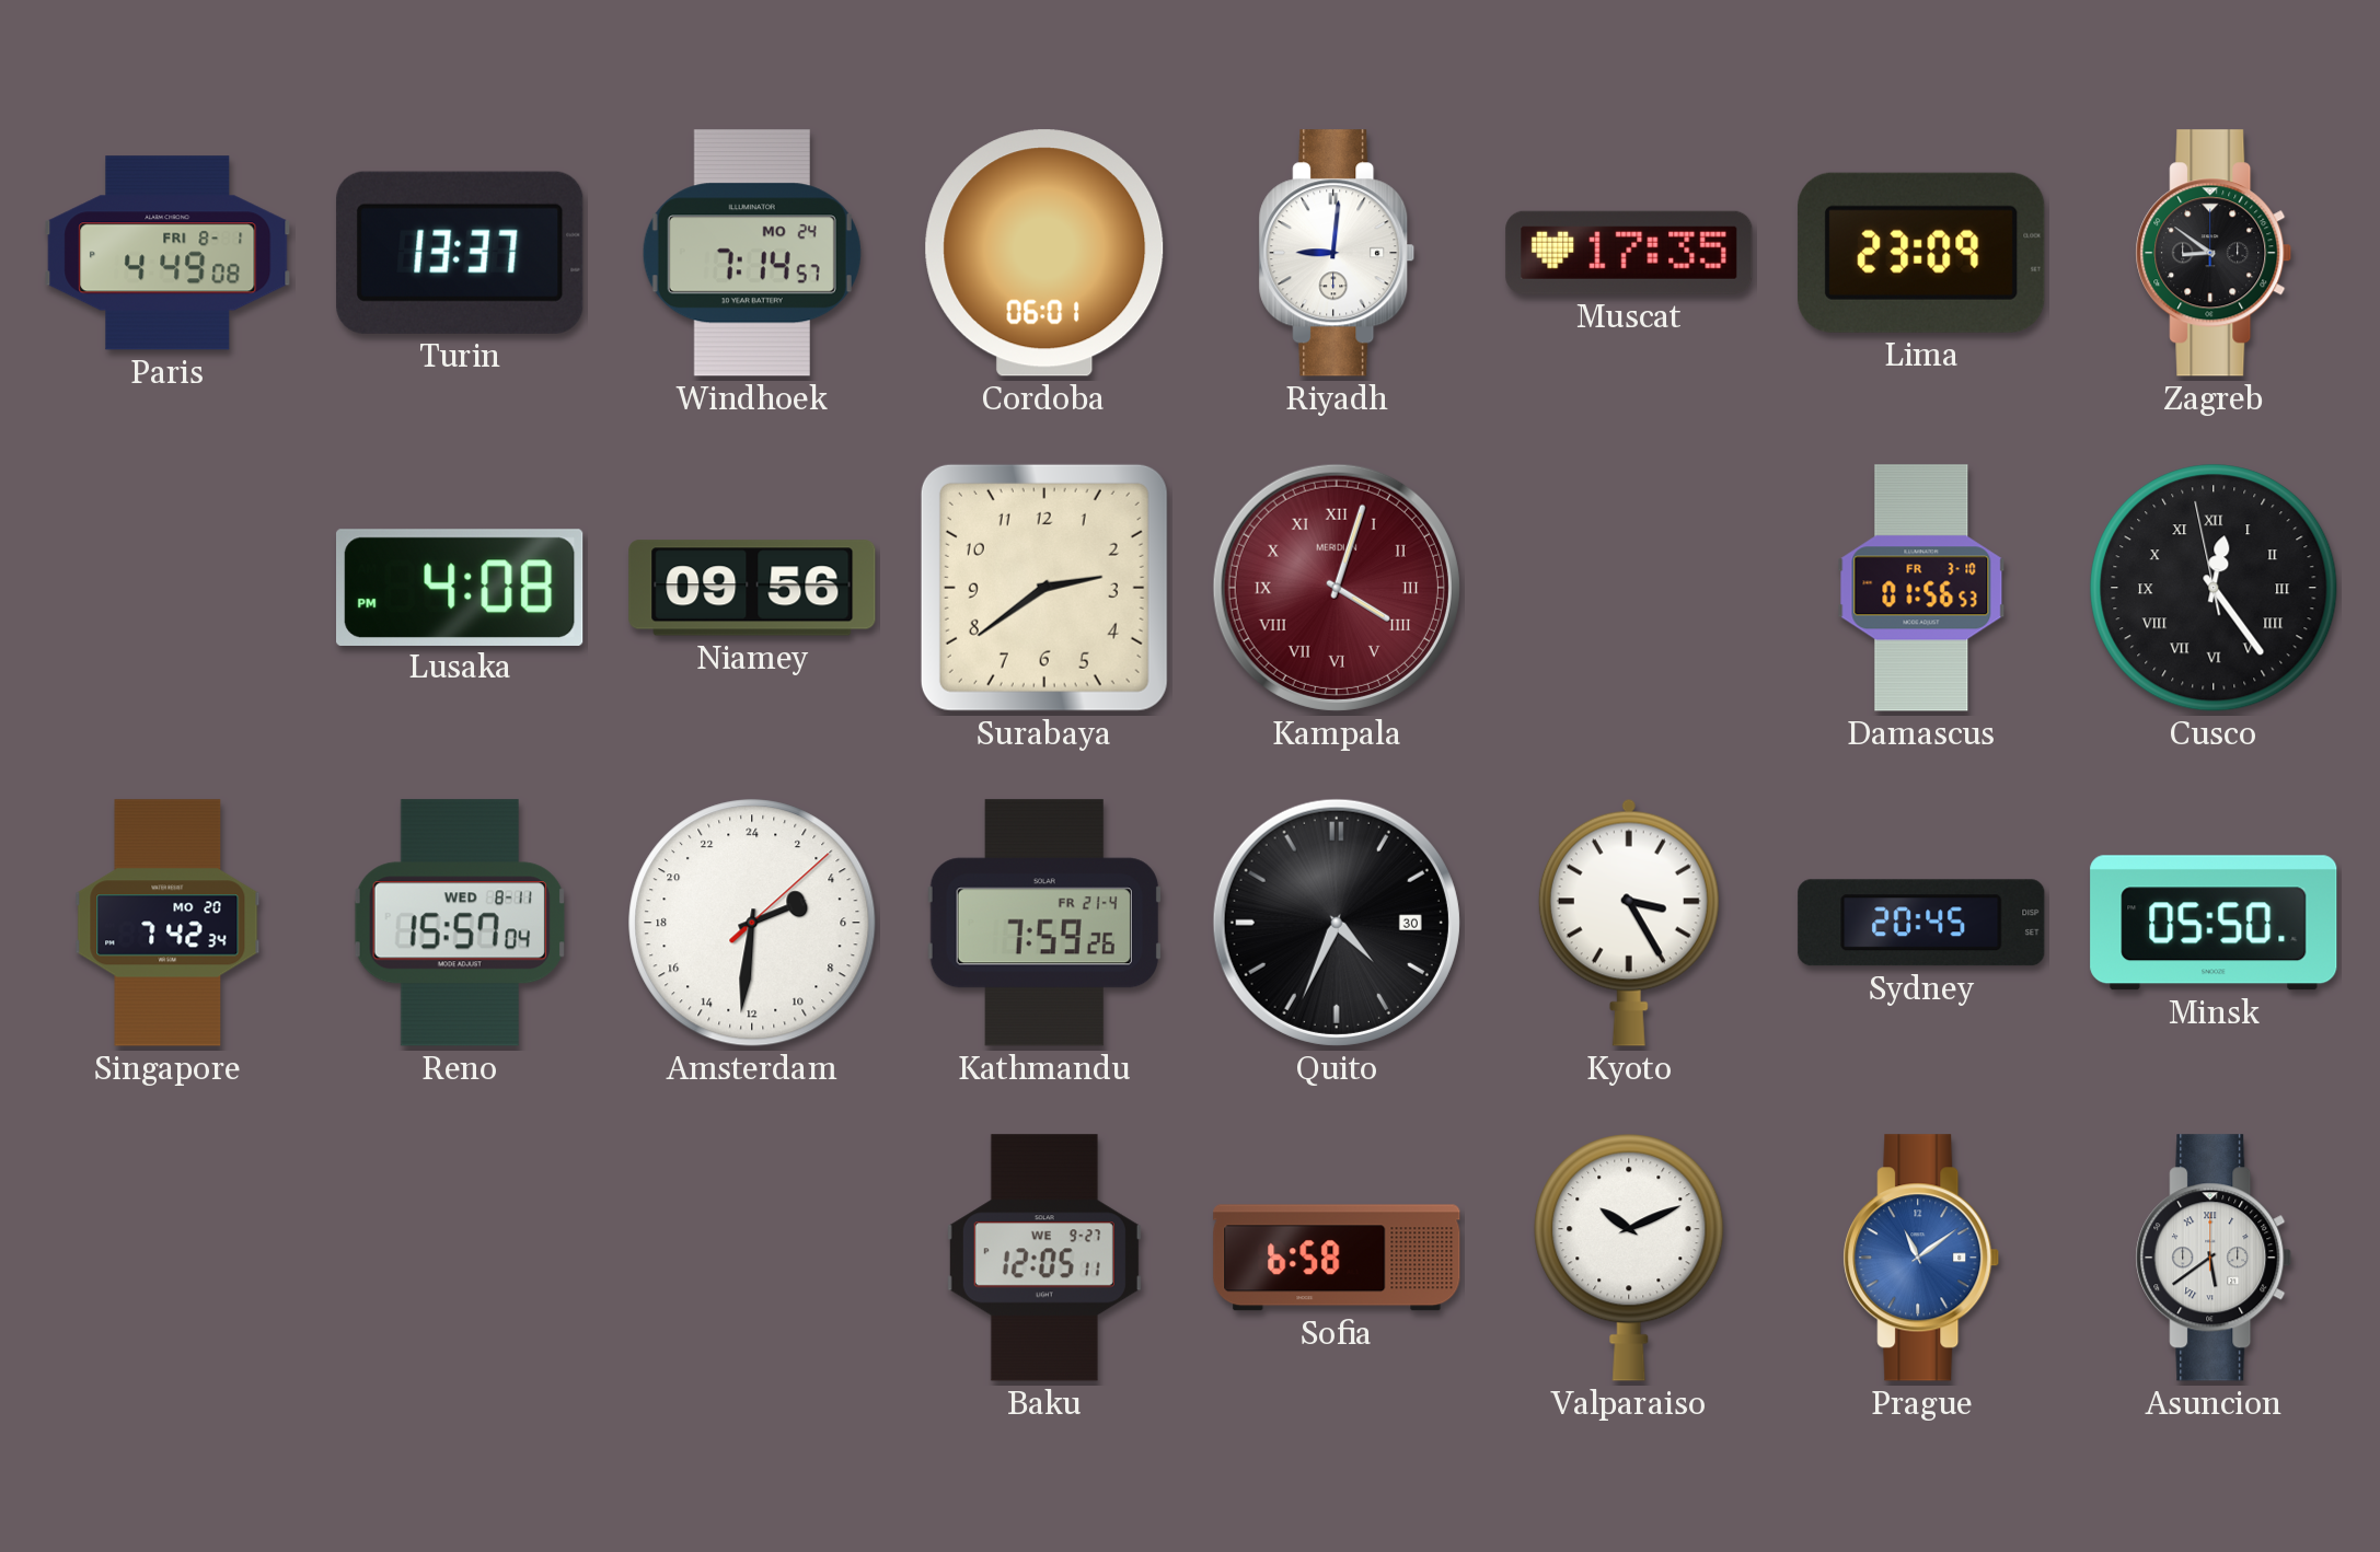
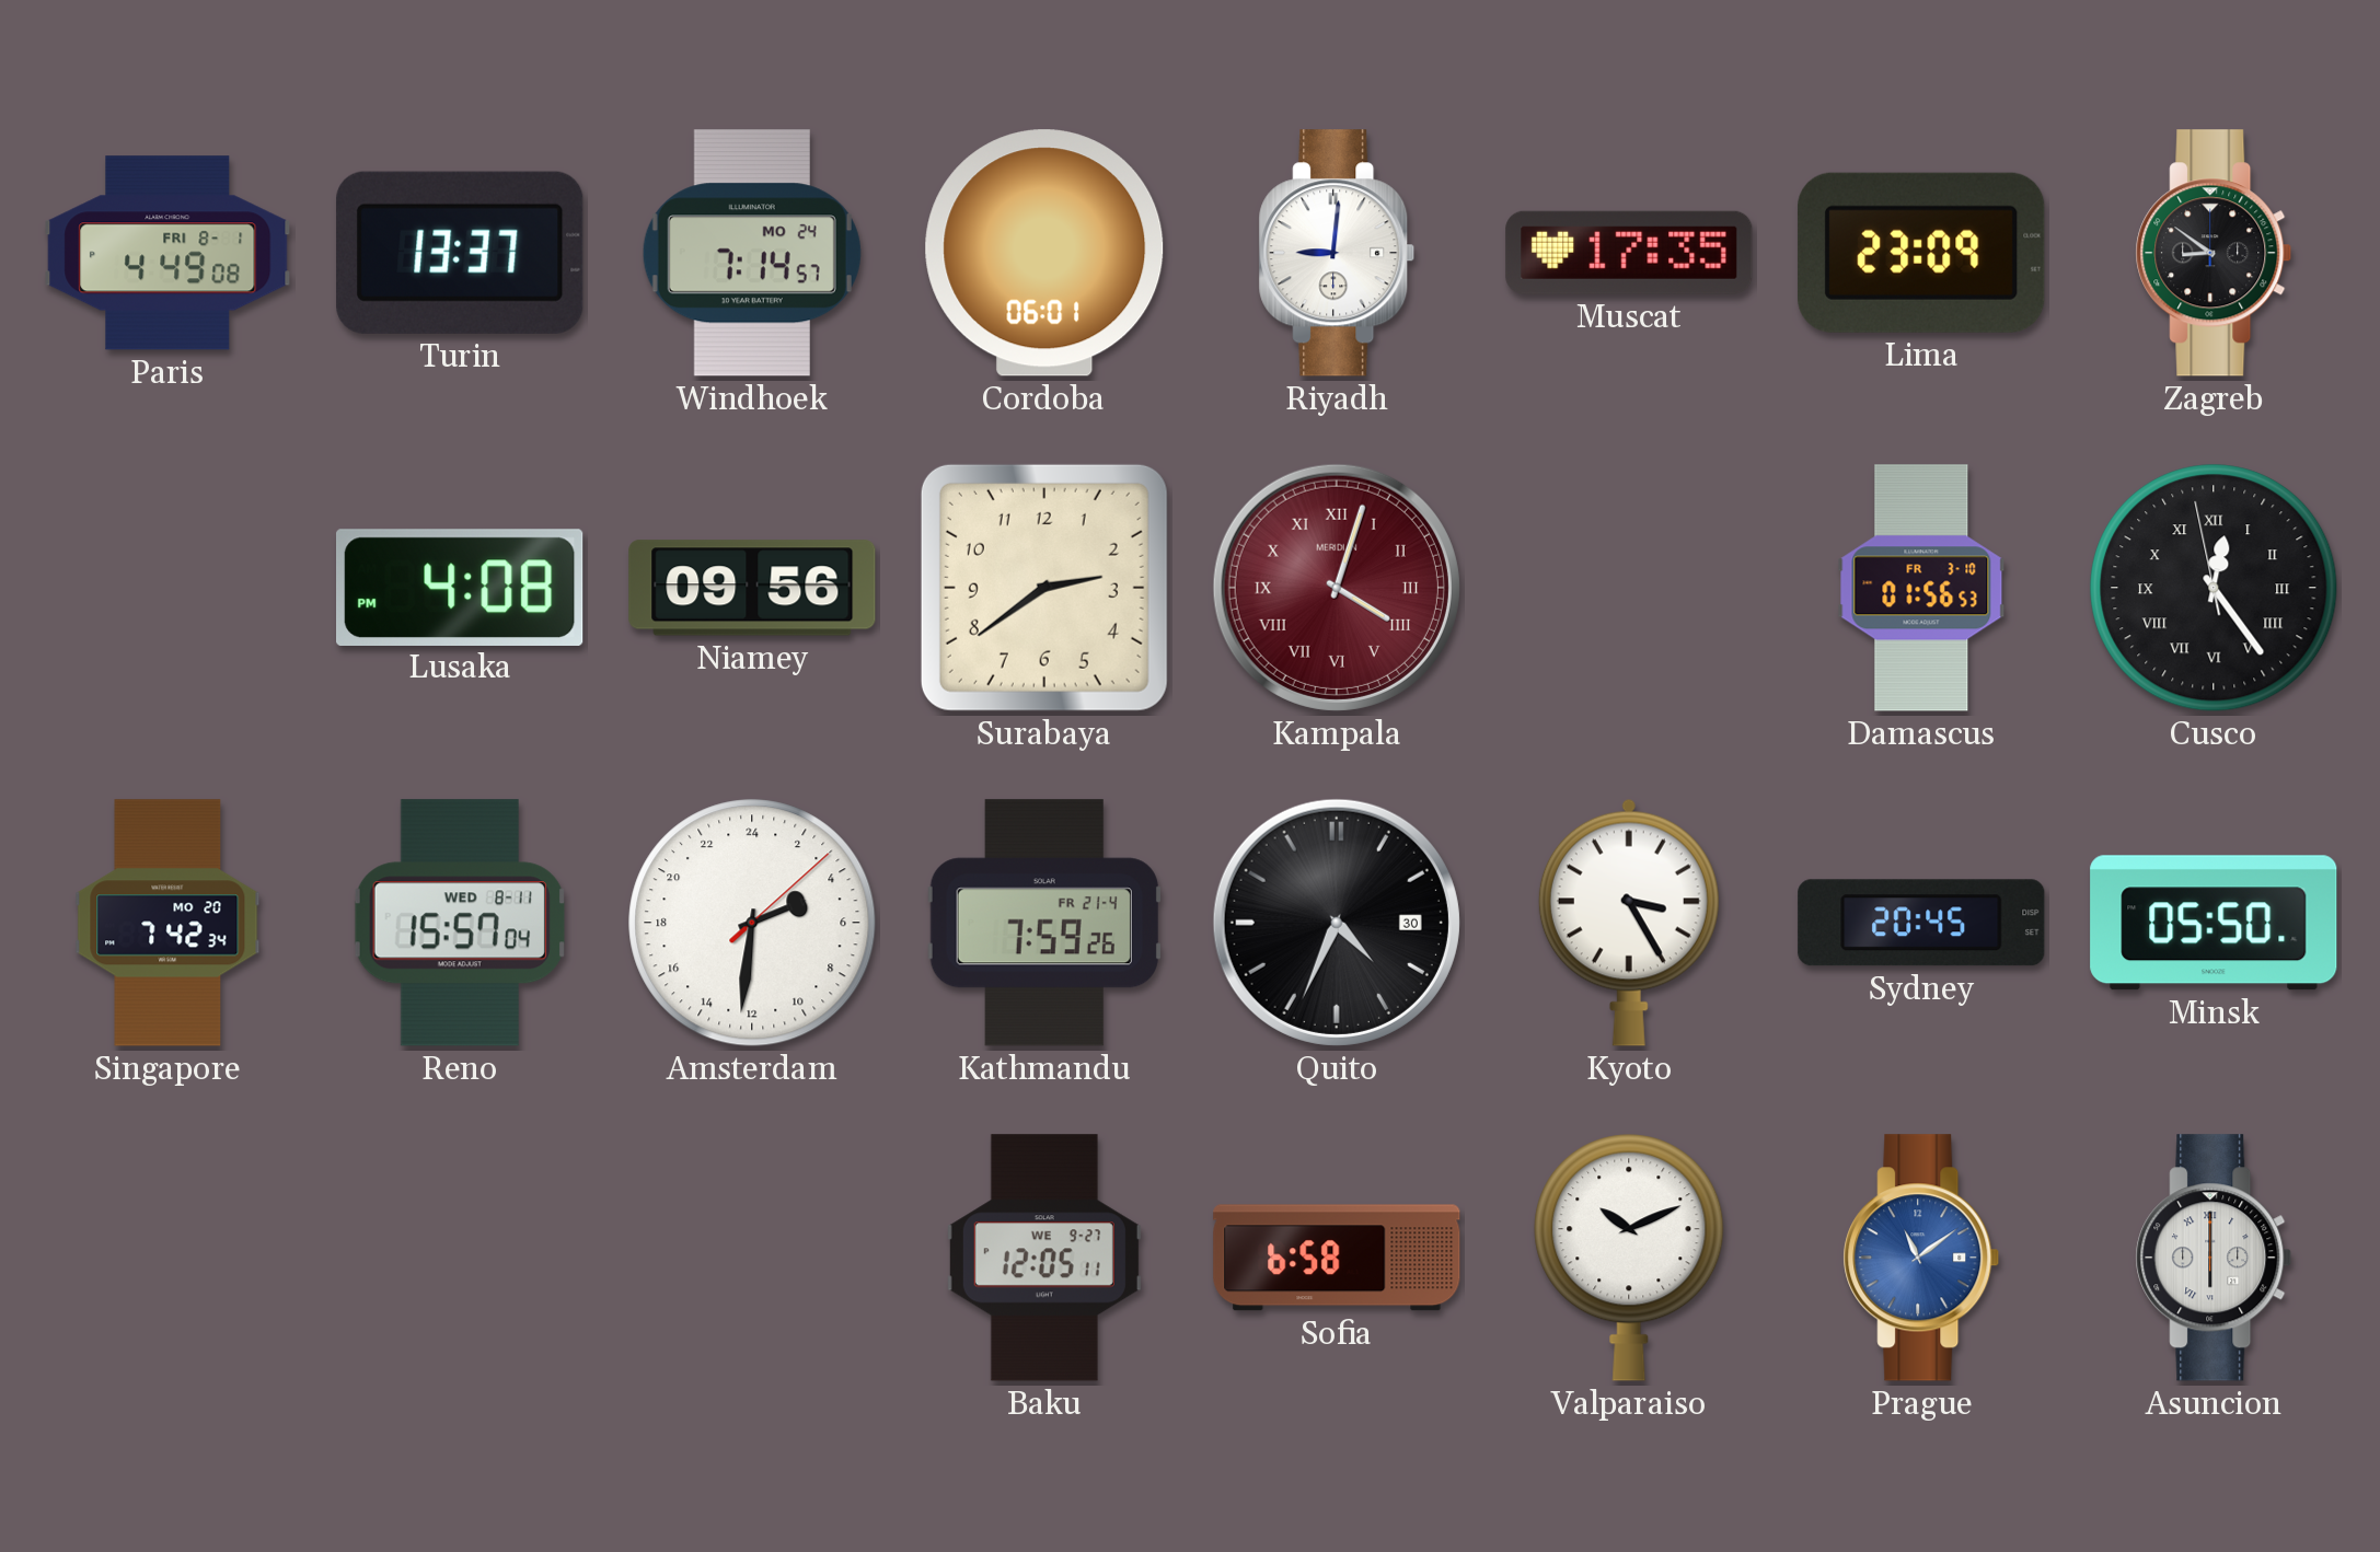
Asuncion: 5:39 -> 6:00 (2214, 1258)
